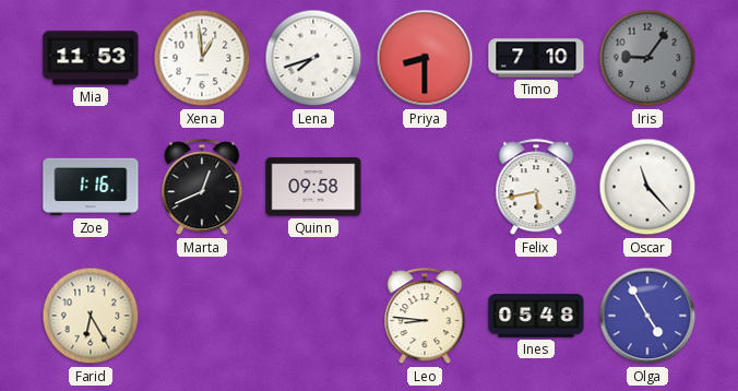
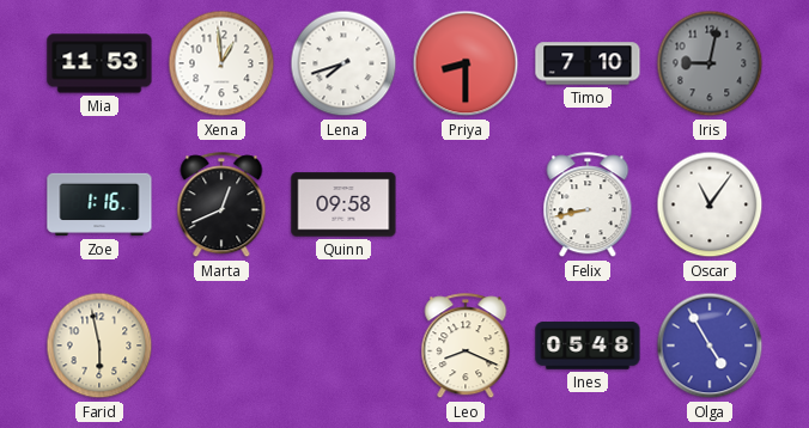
Iris: 9:06 -> 9:02 (710, 63)
Felix: 5:43 -> 8:43 (588, 206)
Oscar: 11:23 -> 11:06 (710, 204)
Farid: 6:25 -> 5:58 (99, 346)
Leo: 8:46 -> 8:19 (466, 347)
